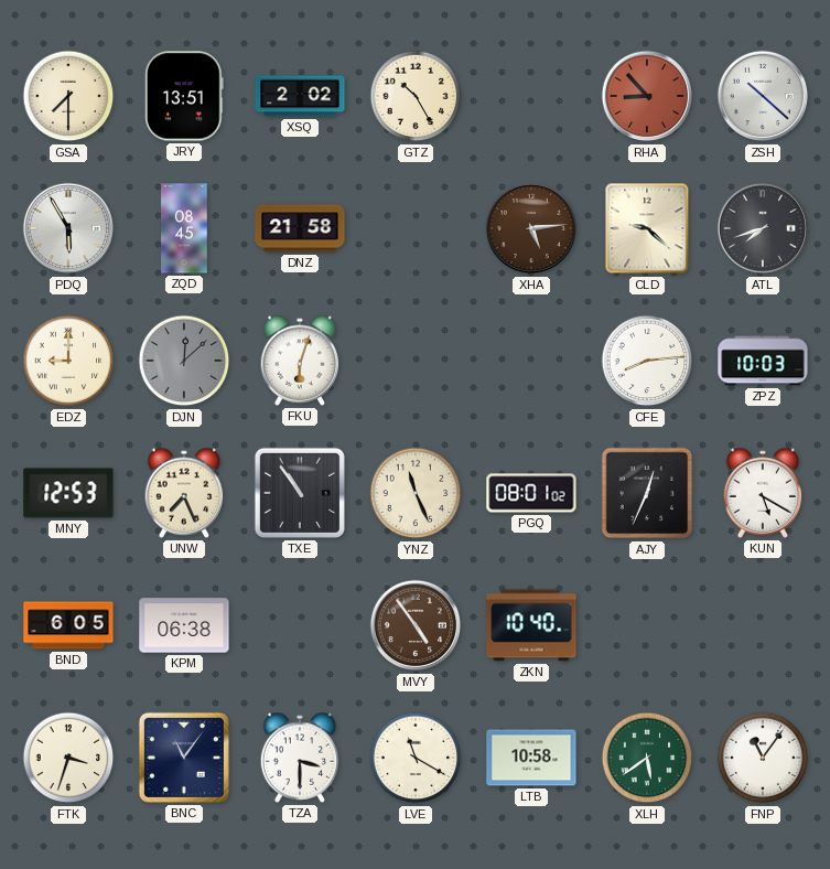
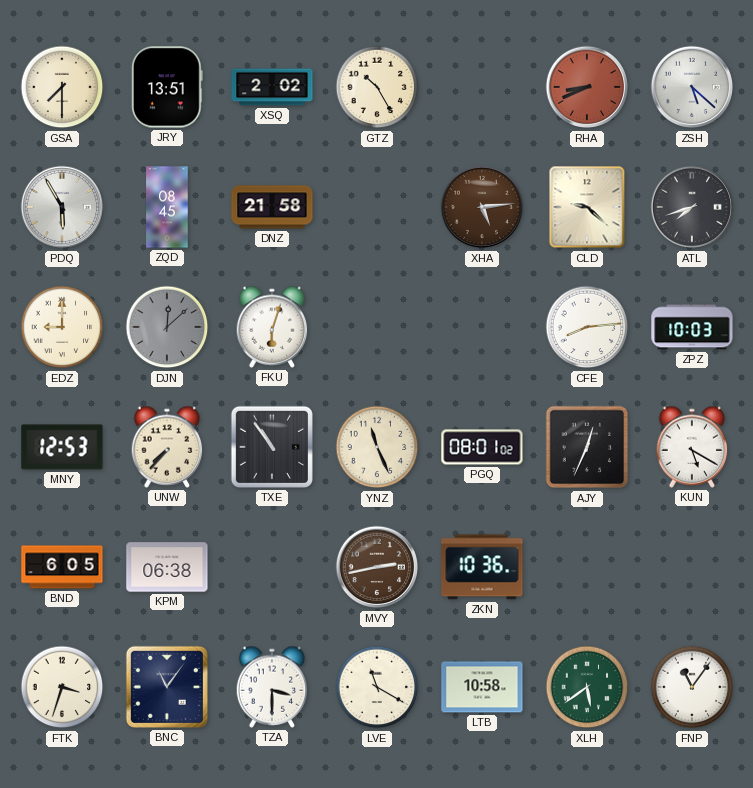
RHA: 8:53 -> 8:41 (587, 87)
ZSH: 10:22 -> 5:22 (692, 87)
UNW: 7:26 -> 7:37 (167, 447)
MVY: 4:54 -> 2:43 (377, 567)
ZKN: 10:40 -> 10:36 (482, 567)
